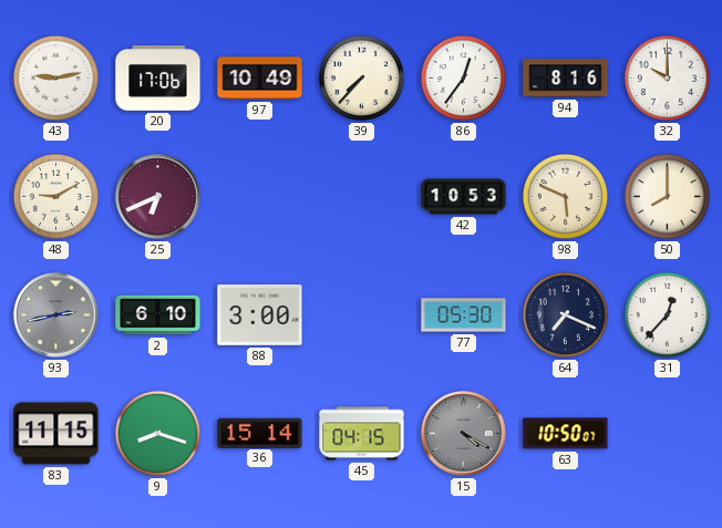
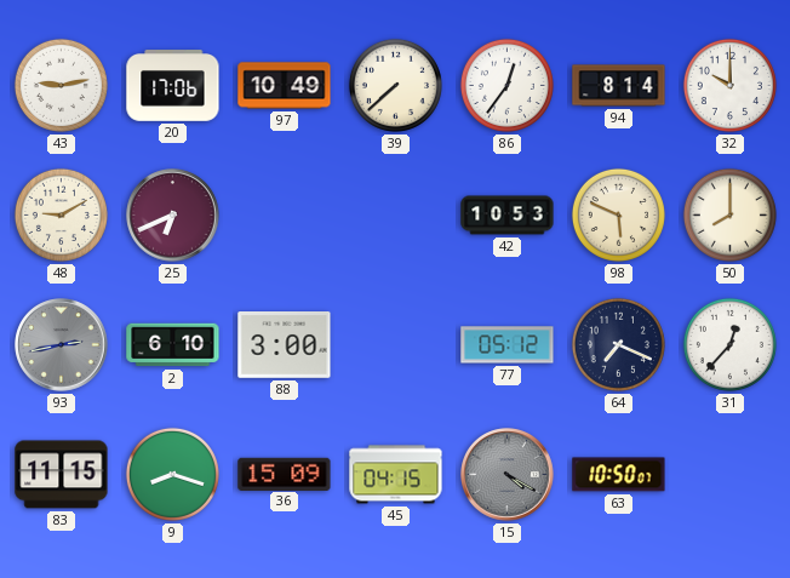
39: 7:37 -> 7:38 (395, 85)
94: 8:16 -> 8:14 (619, 86)
77: 05:30 -> 05:12 (508, 345)
36: 15:14 -> 15:09 (285, 474)
